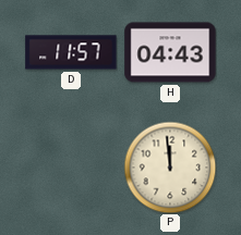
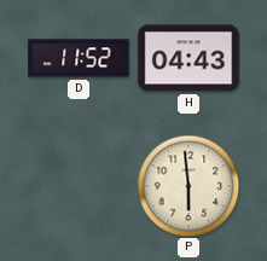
D: 11:57 -> 11:52 (79, 58)
P: 11:59 -> 5:59 (188, 186)
